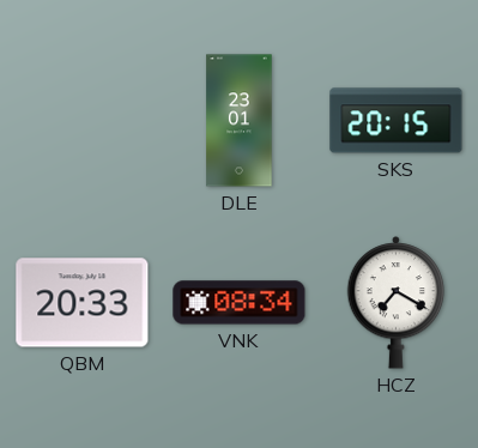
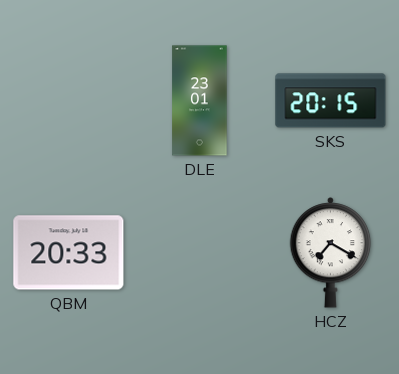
VNK: 08:34 -> none (240, 303)
